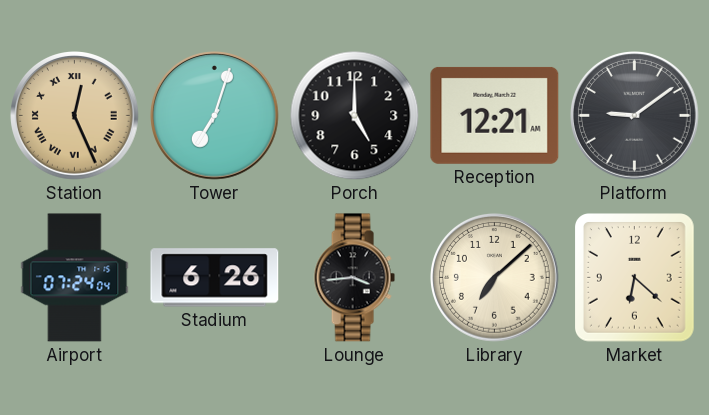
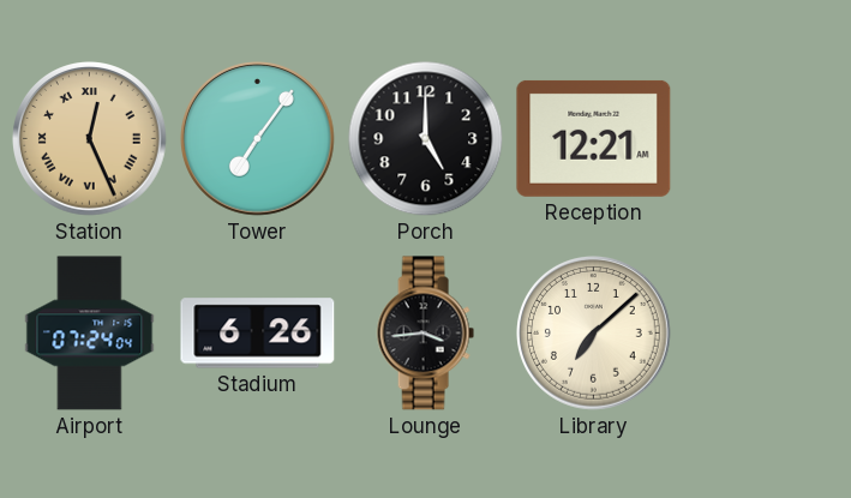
Tower: 7:03 -> 7:06 (258, 139)
Platform: 9:09 -> none (635, 116)
Market: 6:22 -> none (635, 278)
